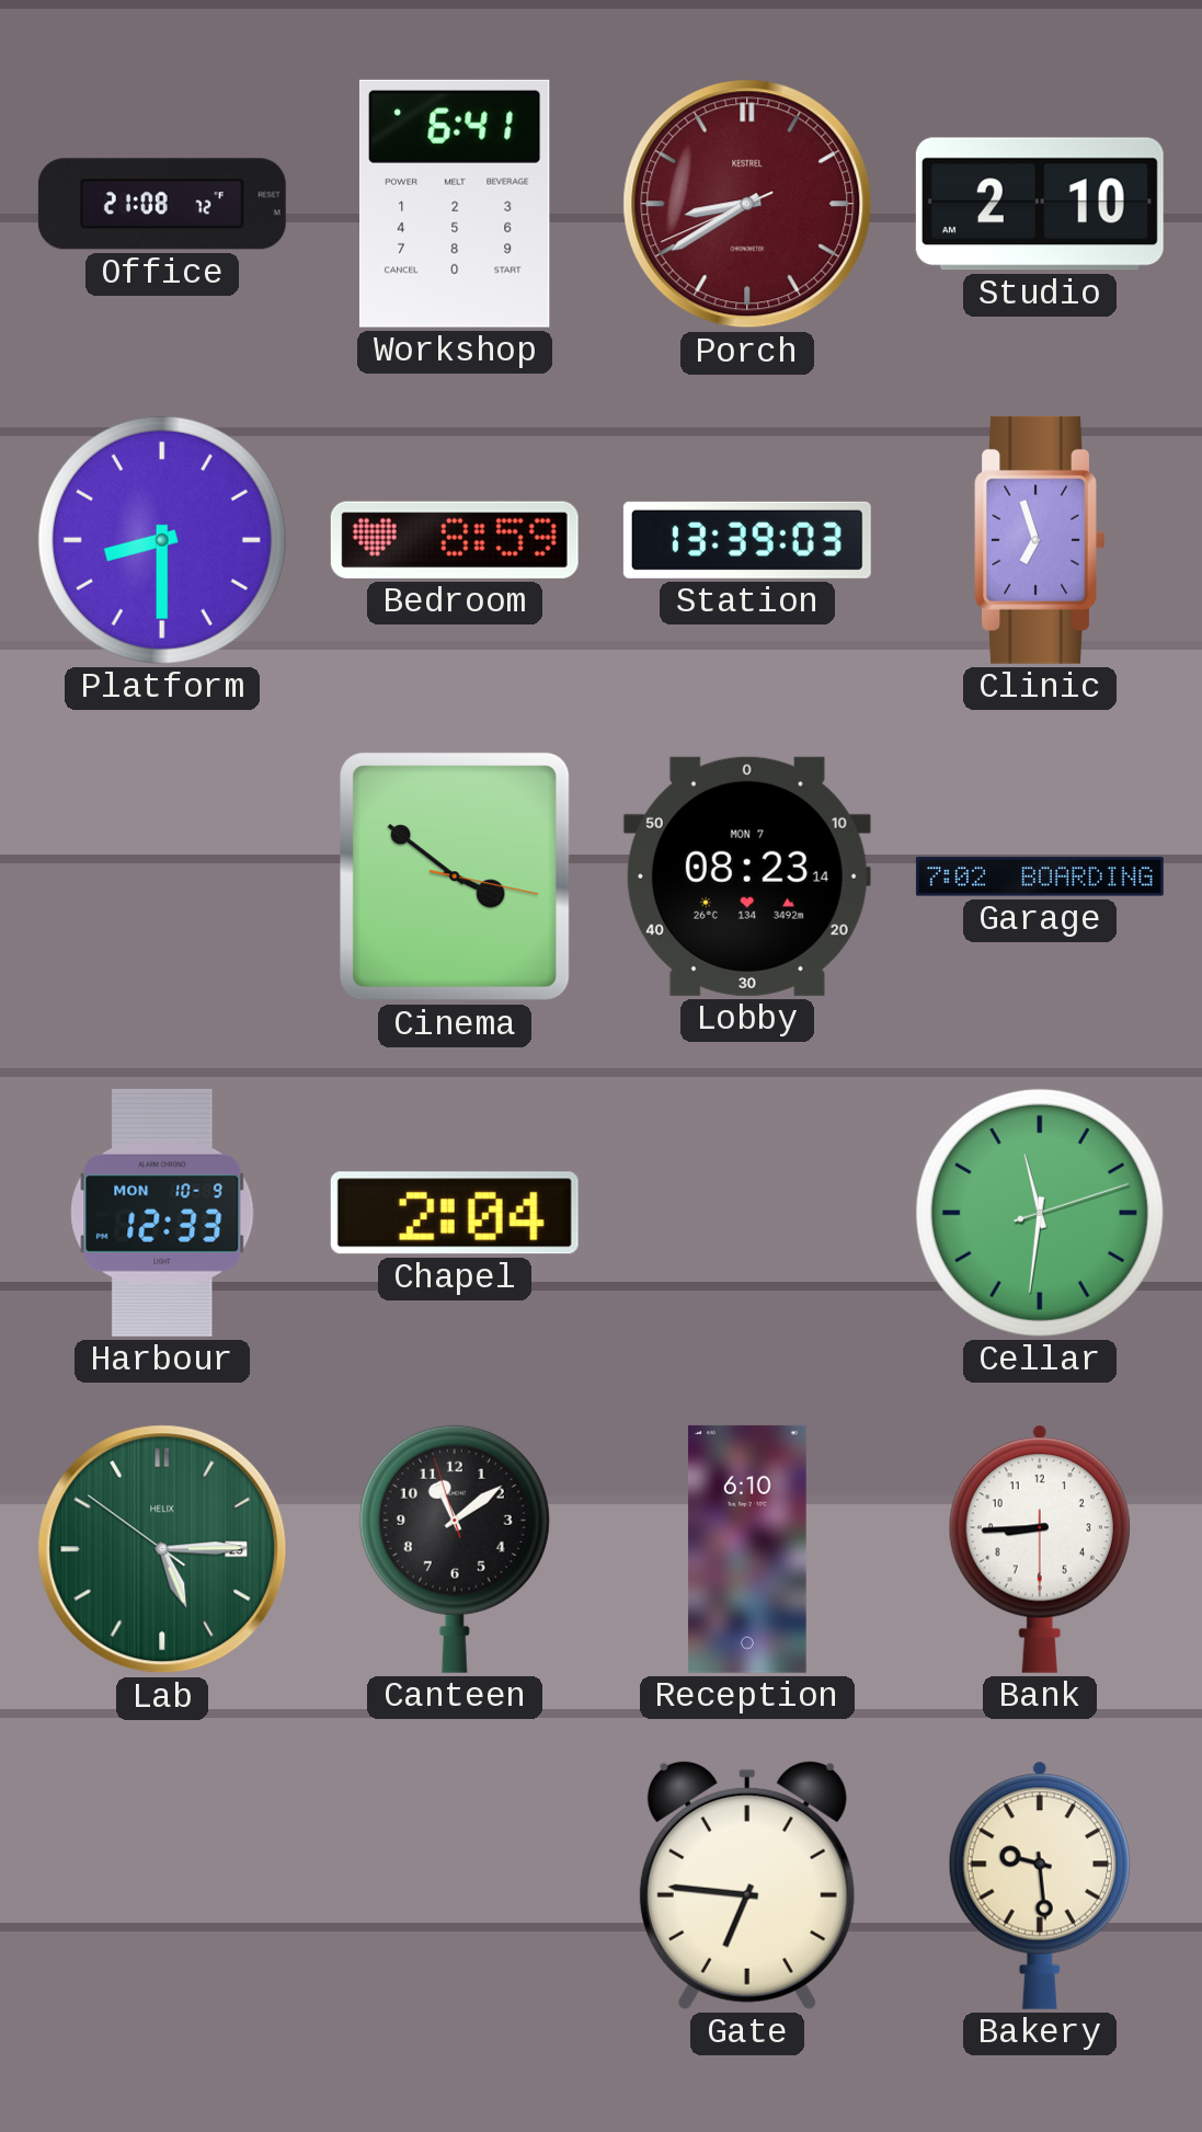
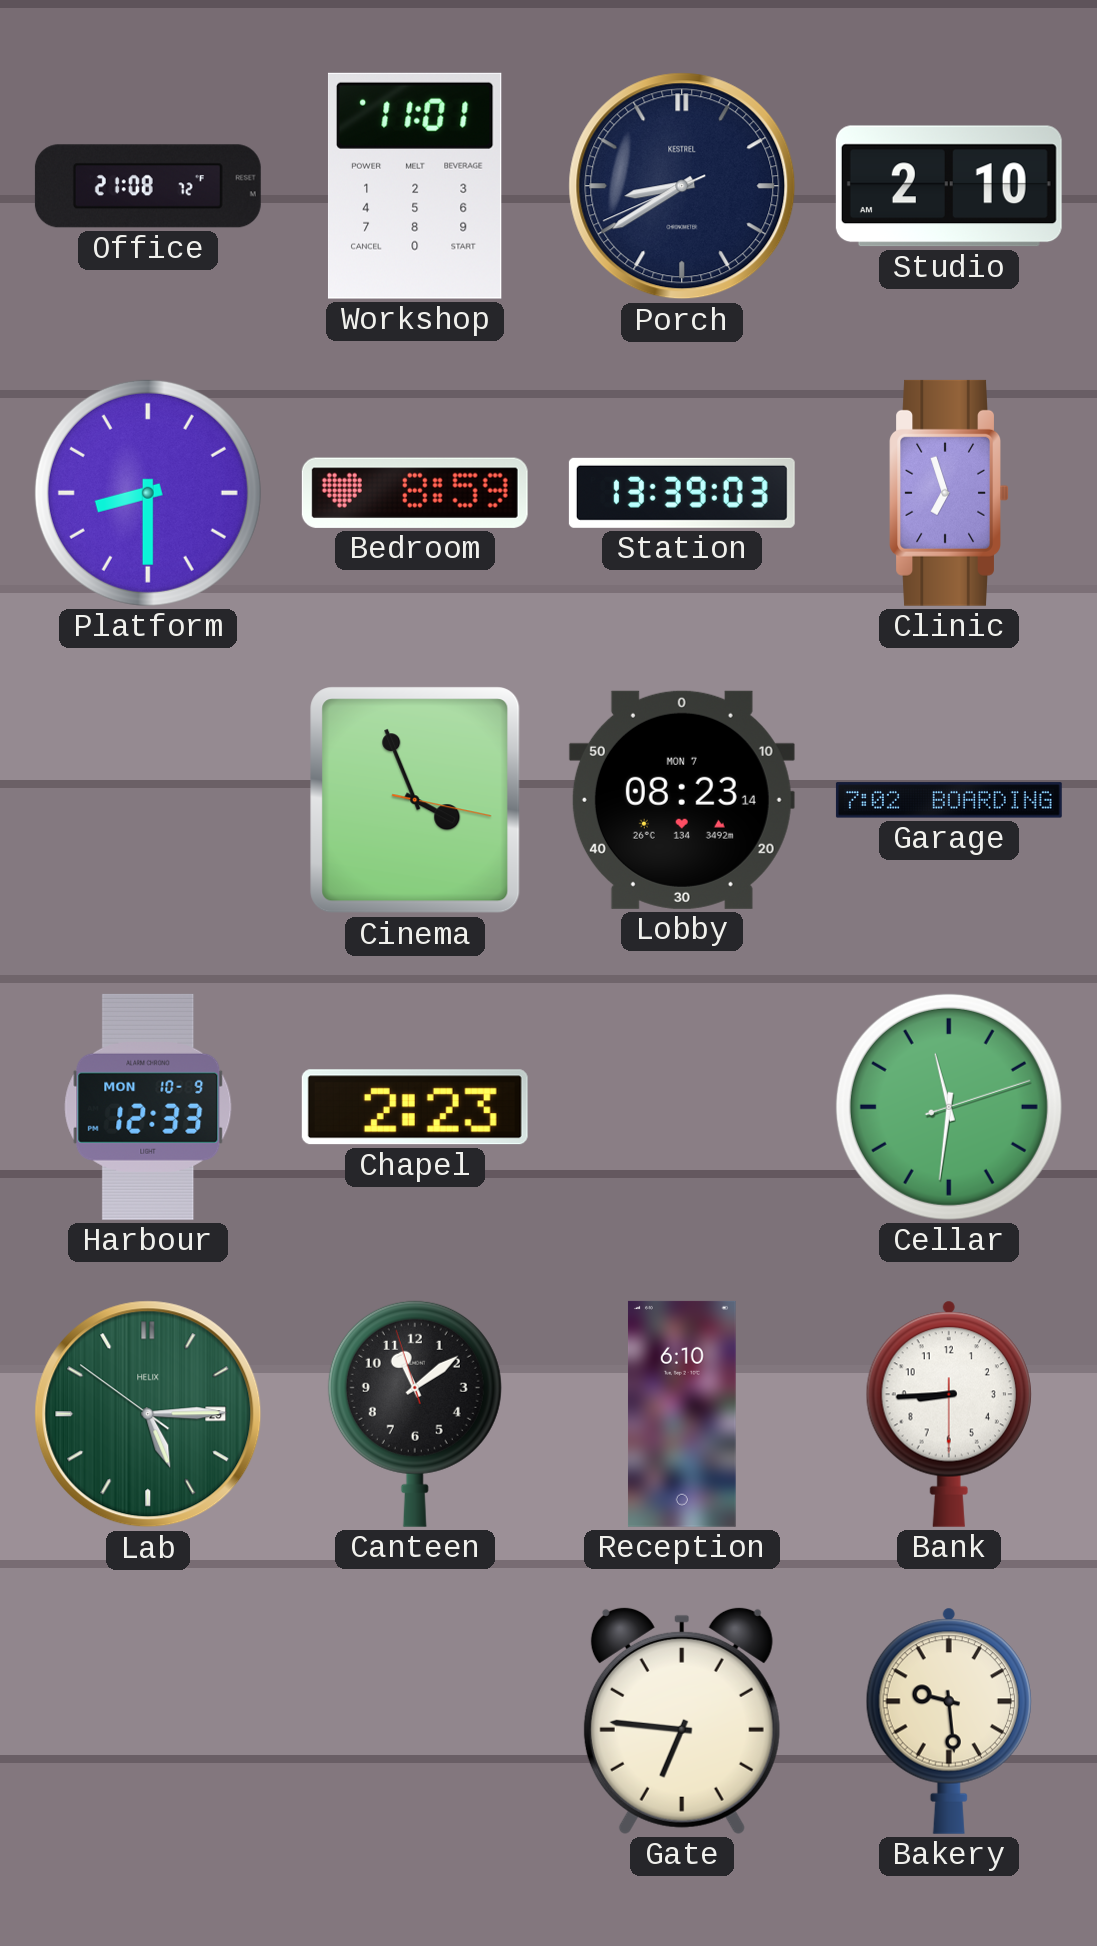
Workshop: 6:41 -> 11:01 (415, 186)
Porch dial: burgundy -> navy (682, 186)
Cinema: 3:51 -> 3:56 (415, 800)
Chapel: 2:04 -> 2:23 (415, 1107)
